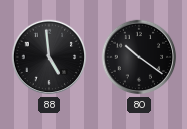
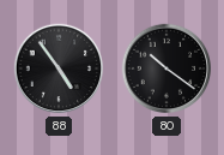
88: 4:59 -> 4:54 (59, 68)
